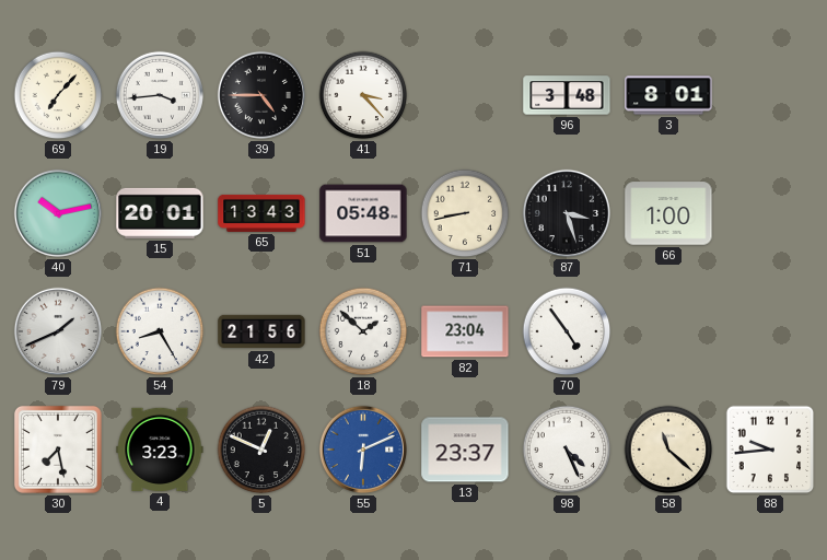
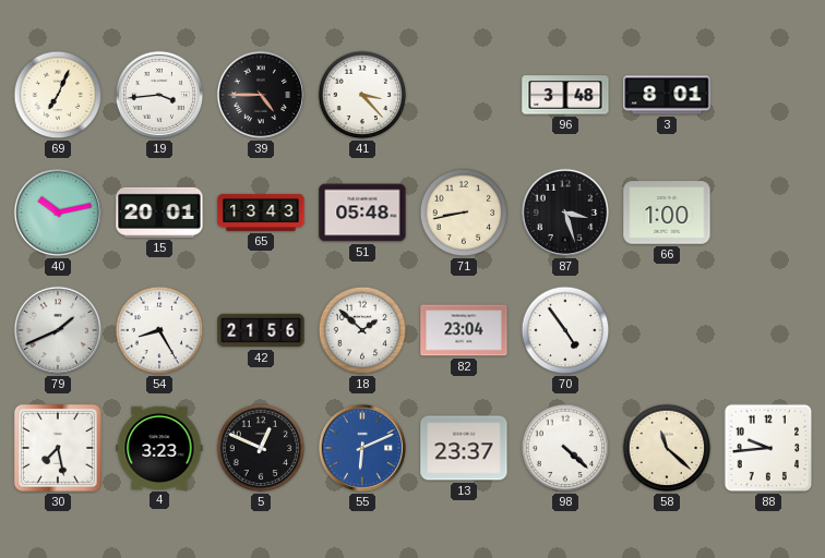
69: 7:07 -> 7:04 (58, 95)
98: 4:26 -> 4:22 (565, 448)
